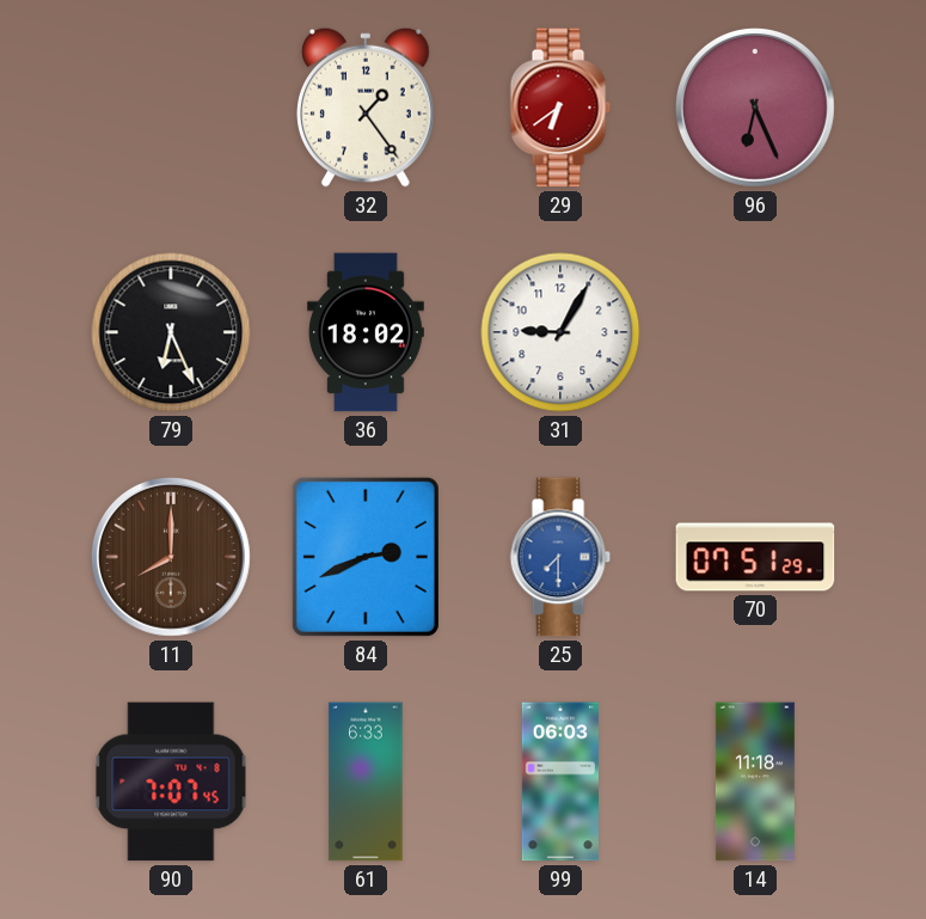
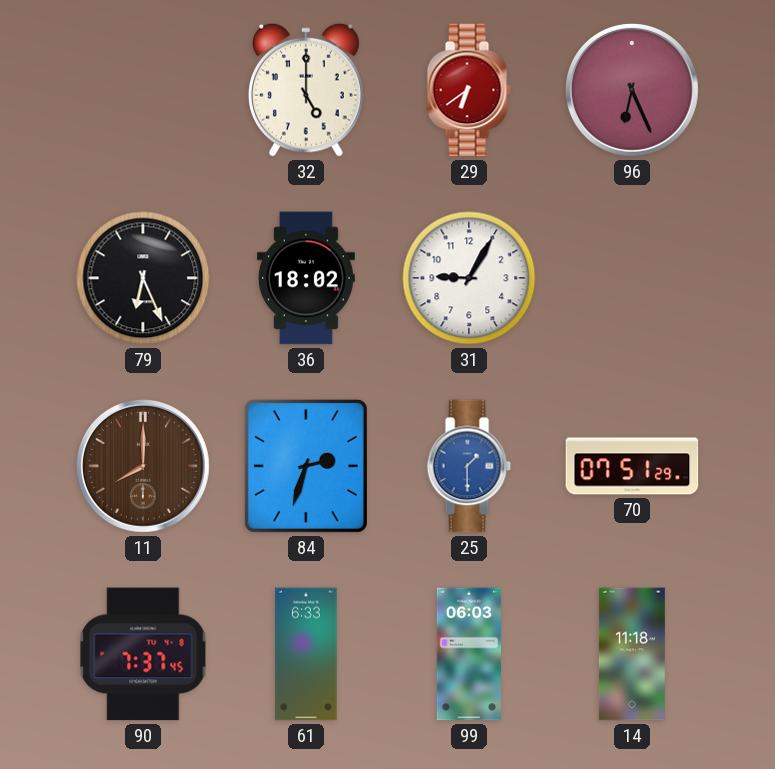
32: 1:24 -> 5:00 (307, 90)
84: 2:41 -> 2:33 (306, 466)
25: 7:30 -> 1:30 (469, 466)
90: 7:07 -> 7:37 (143, 654)
